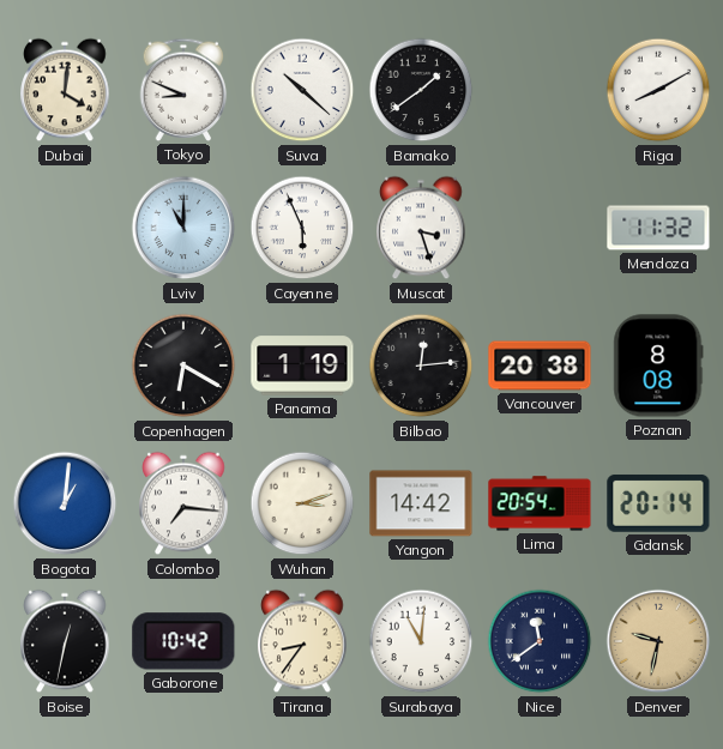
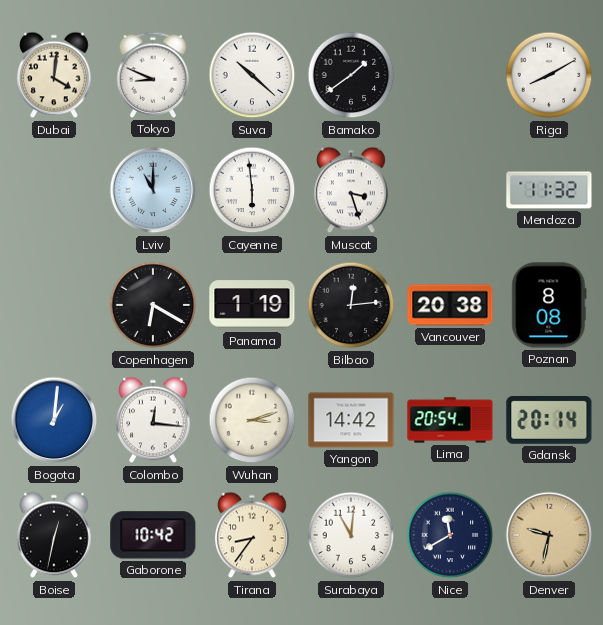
Cayenne: 5:56 -> 5:59 (252, 190)
Colombo: 7:16 -> 12:16 (153, 420)
Nice: 11:39 -> 11:40 (450, 535)
